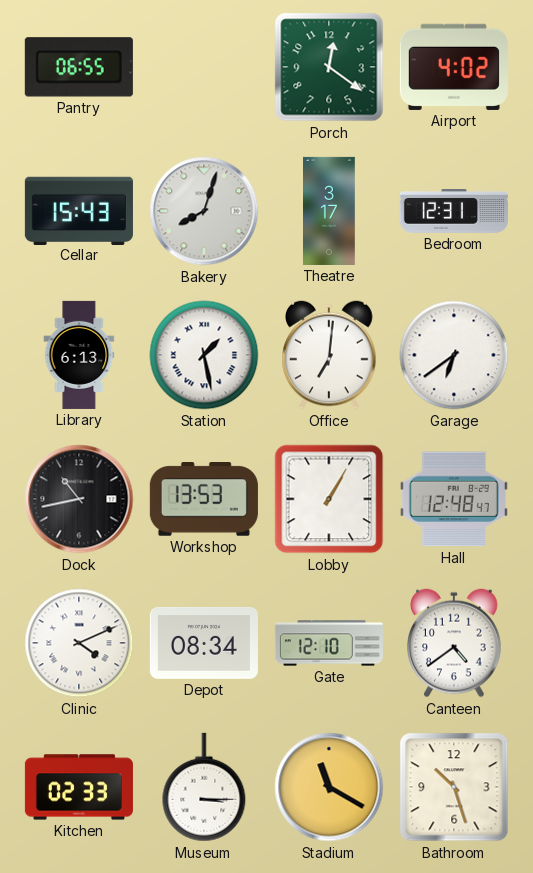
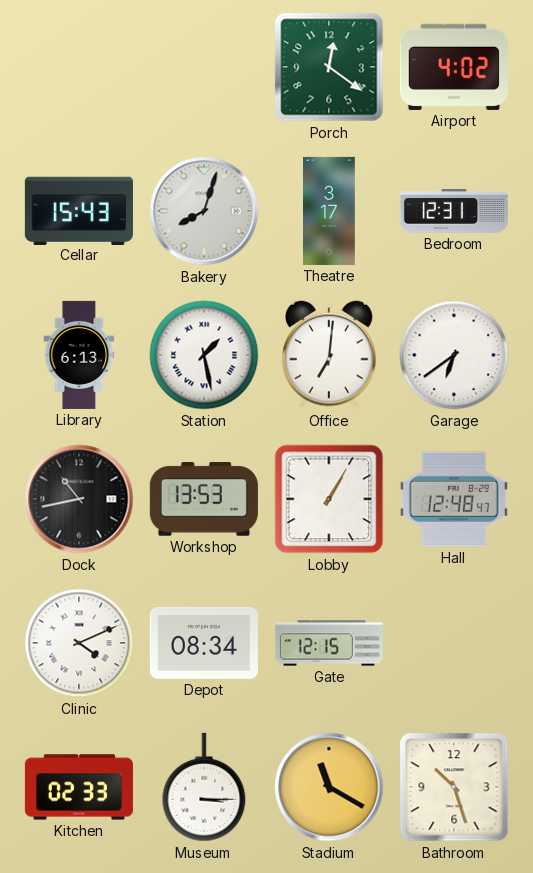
Pantry: 06:55 -> none (79, 67)
Gate: 12:10 -> 12:15 (329, 643)
Canteen: 4:39 -> none (454, 643)
